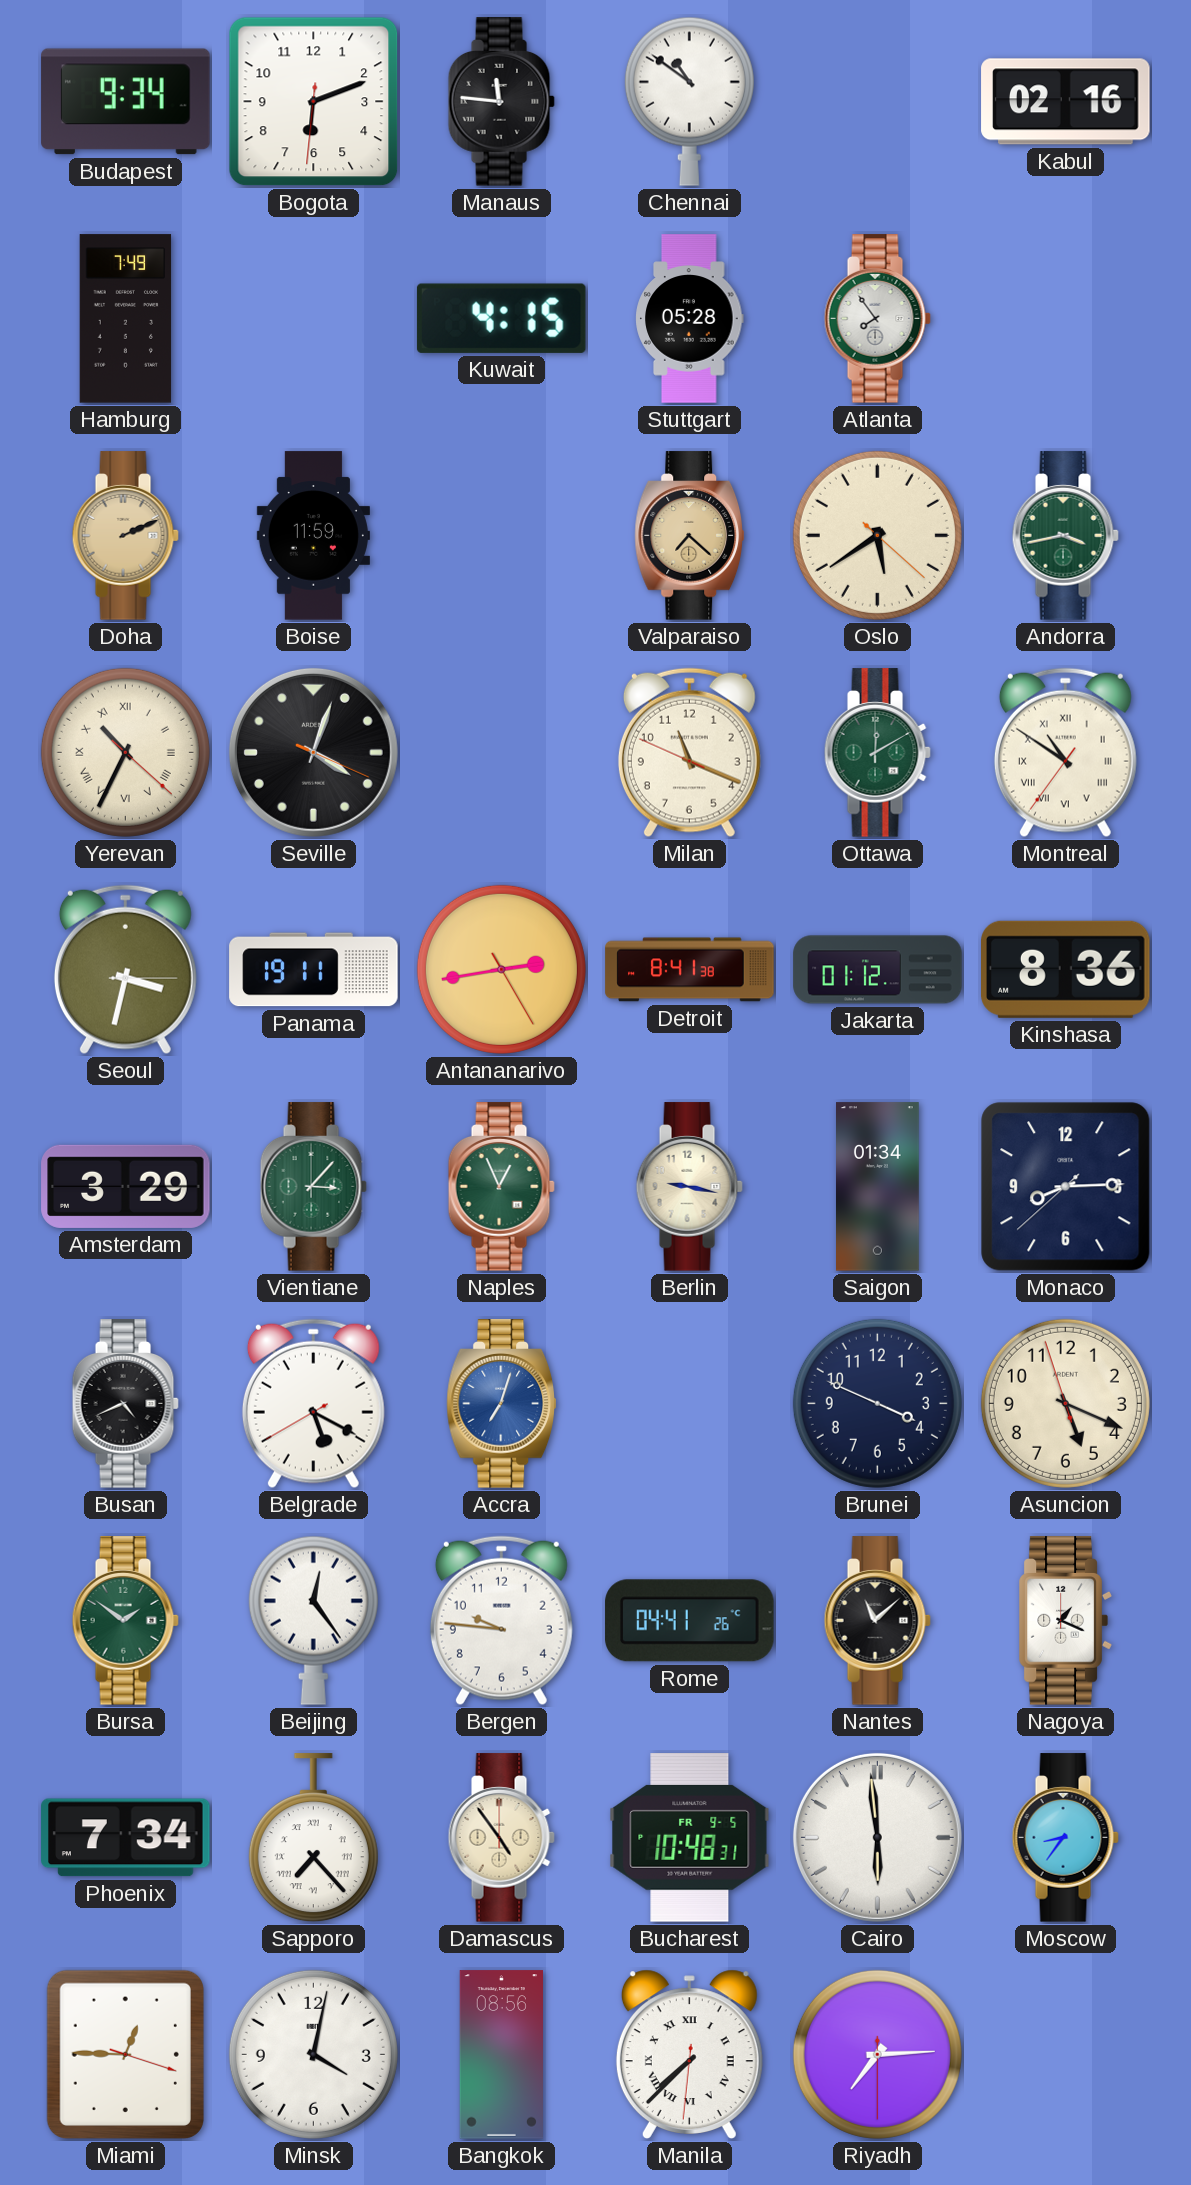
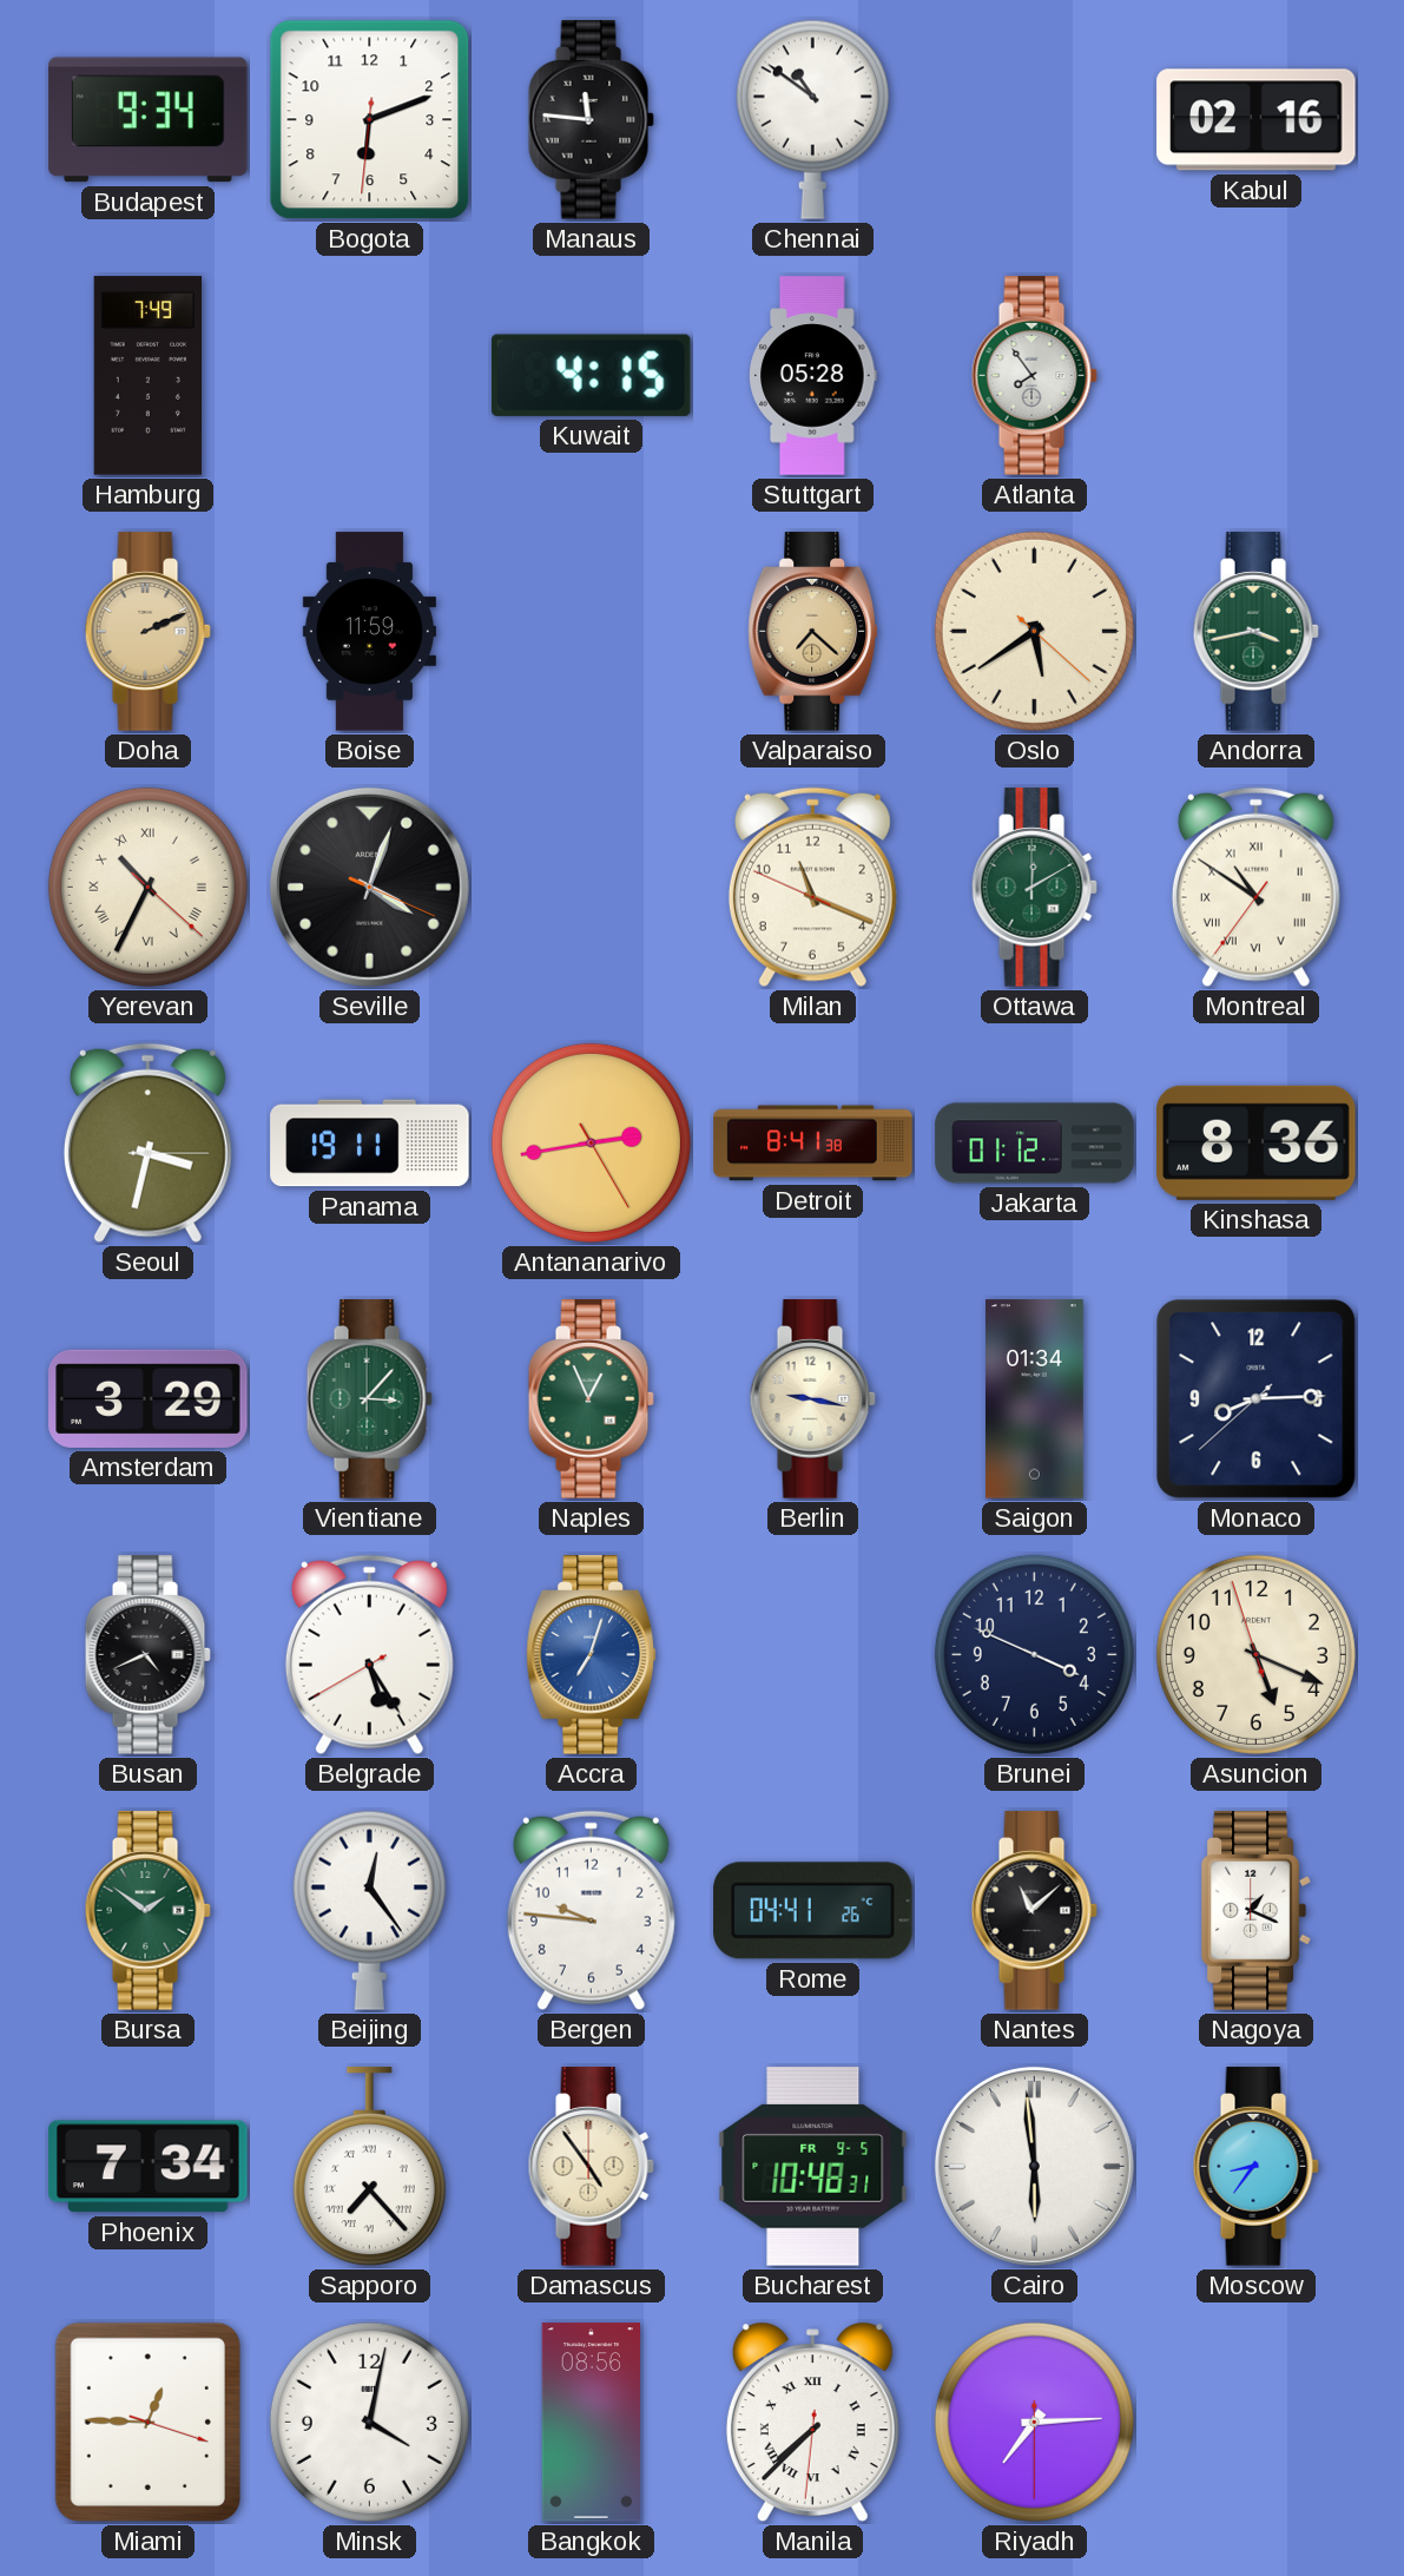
Belgrade: 5:19 -> 5:24 (369, 1655)
